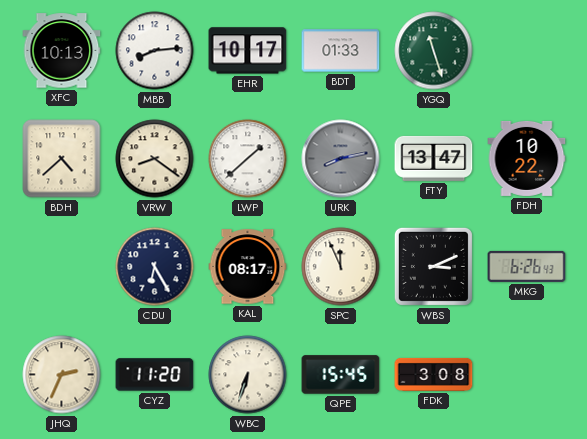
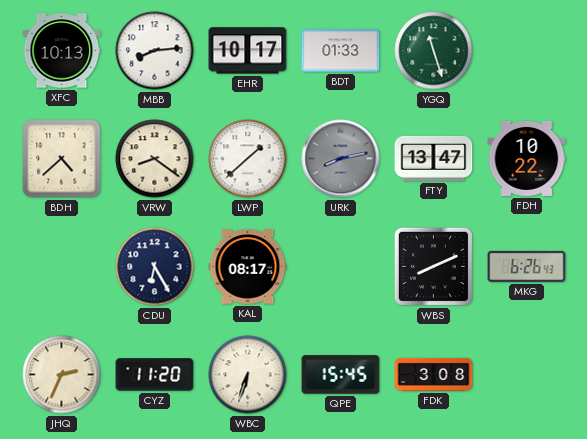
SPC: 11:56 -> none (341, 267)
WBS: 3:11 -> 8:11 (433, 266)
